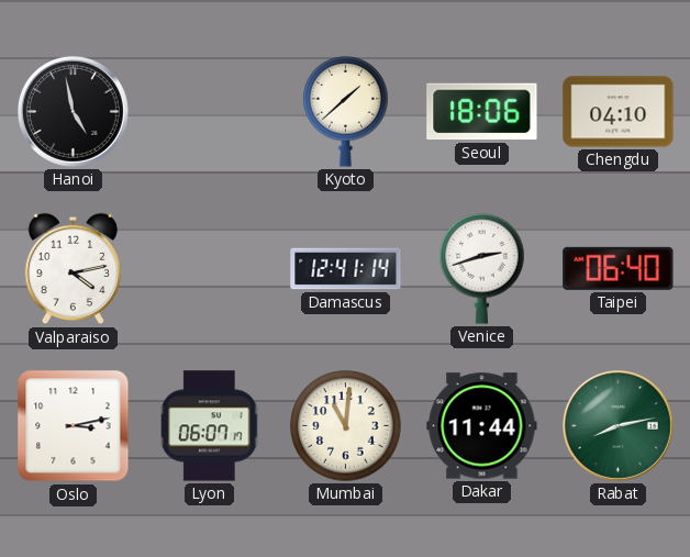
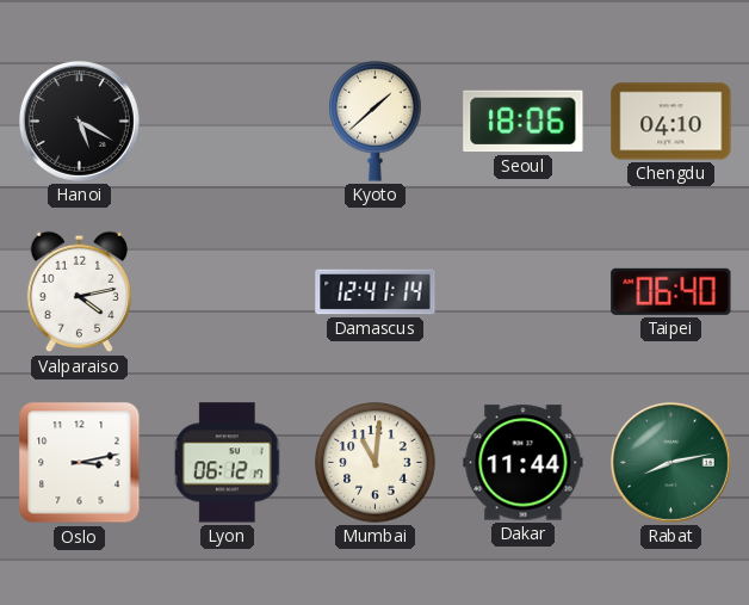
Hanoi: 4:58 -> 5:20 (79, 121)
Venice: 2:42 -> none (482, 268)
Lyon: 06:07 -> 06:12 (229, 463)
